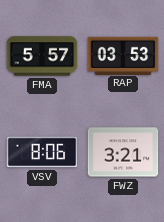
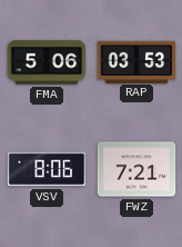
FMA: 5:57 -> 5:06 (47, 62)
FWZ: 3:21 -> 7:21 (136, 169)
